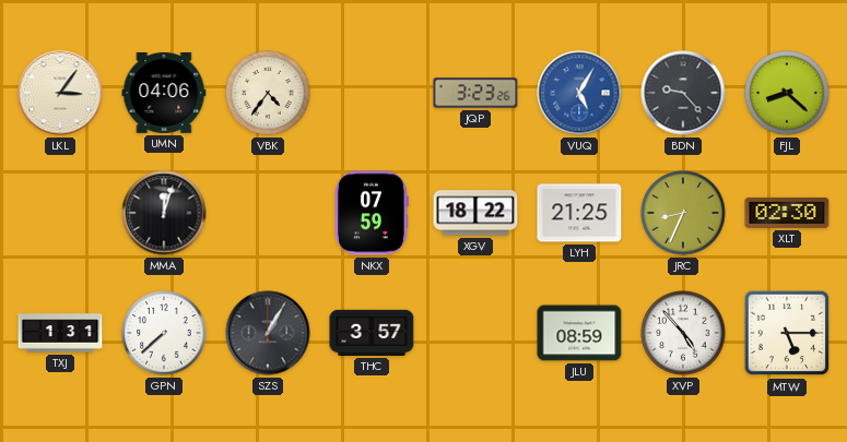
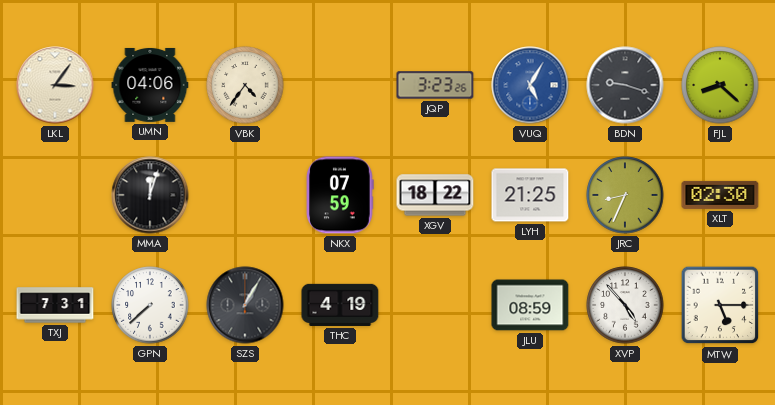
BDN: 9:23 -> 9:18 (625, 85)
TXJ: 1:31 -> 7:31 (55, 305)
THC: 3:57 -> 4:19 (340, 305)
